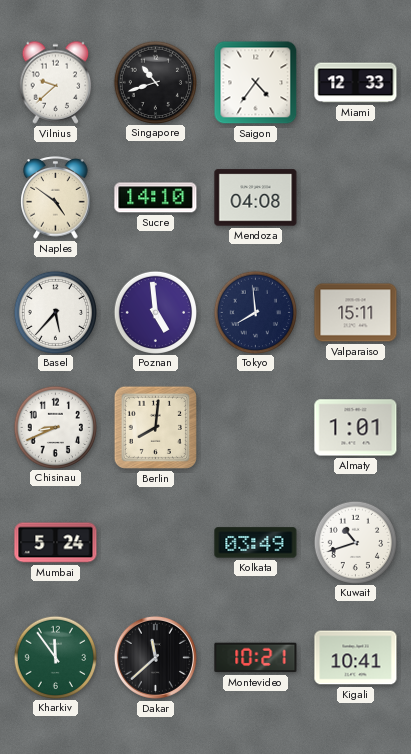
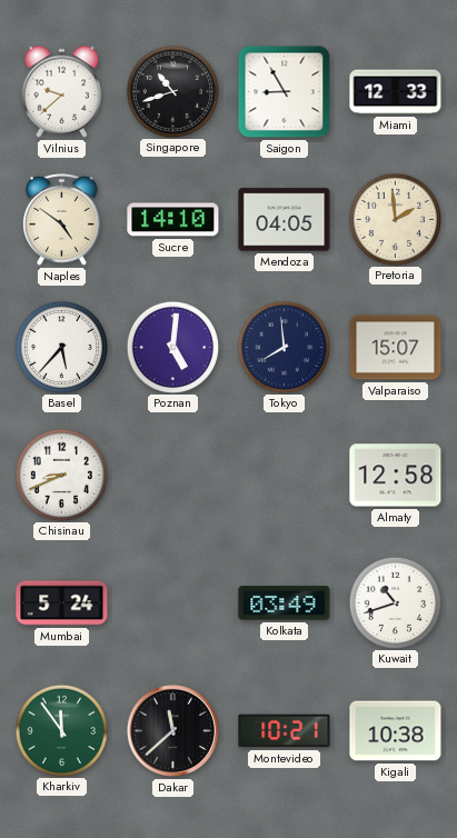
Saigon: 4:36 -> 8:55 (285, 92)
Mendoza: 04:08 -> 04:05 (285, 220)
Pretoria: none -> 1:59 (395, 219)
Poznan: 4:59 -> 5:01 (172, 347)
Valparaiso: 15:11 -> 15:07 (396, 348)
Berlin: 8:01 -> none (155, 427)
Almaty: 1:01 -> 12:58 (396, 476)
Kigali: 10:41 -> 10:38 (396, 731)
